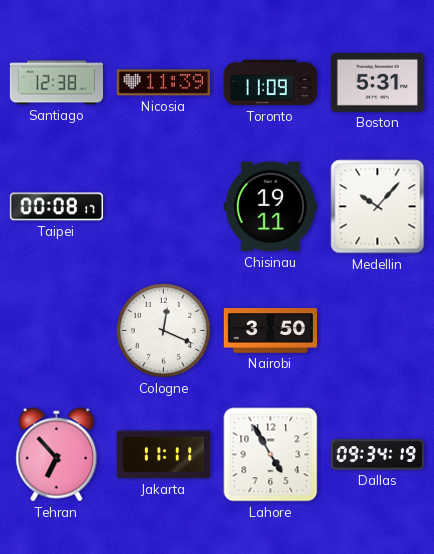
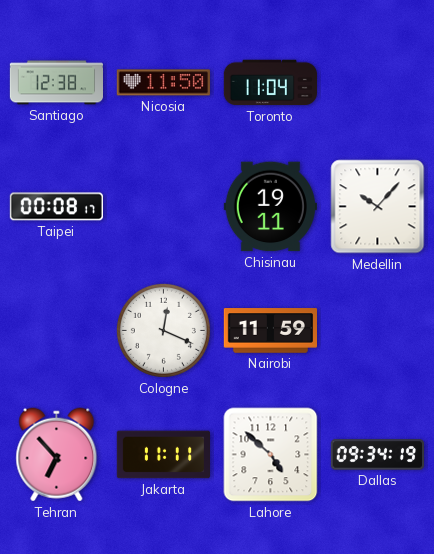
Nicosia: 11:39 -> 11:50 (163, 83)
Toronto: 11:09 -> 11:04 (270, 83)
Boston: 5:31 -> none (377, 82)
Nairobi: 3:50 -> 11:59 (270, 331)
Lahore: 4:55 -> 4:52 (271, 455)
